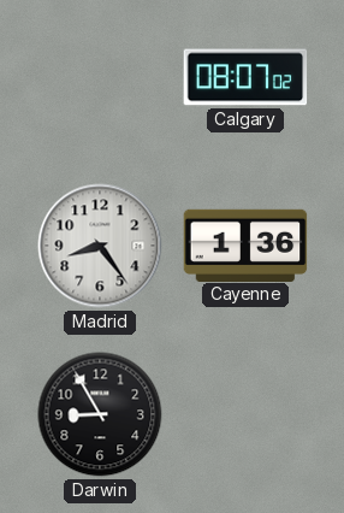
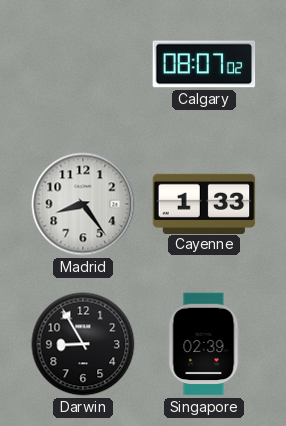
Cayenne: 1:36 -> 1:33 (204, 203)
Singapore: none -> 02:39 (204, 344)
